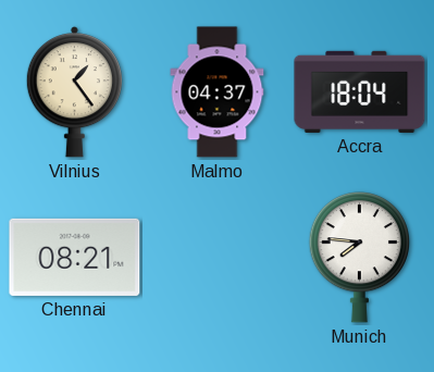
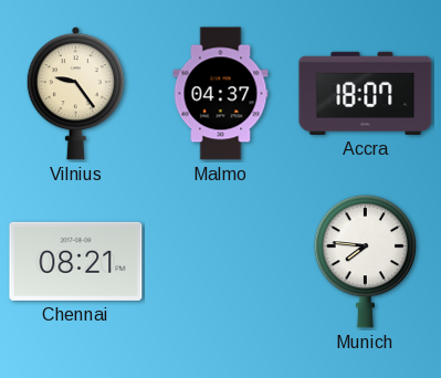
Vilnius: 1:24 -> 9:24 (75, 94)
Accra: 18:04 -> 18:07 (366, 93)
